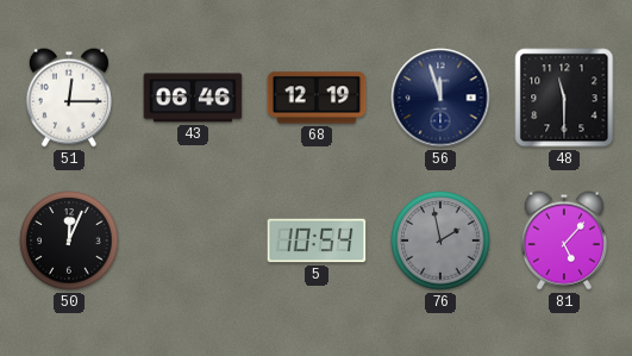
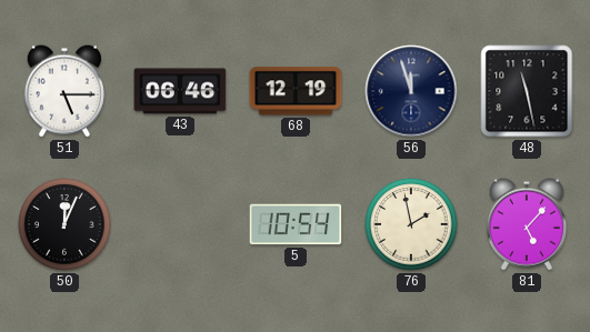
51: 12:15 -> 5:15 (64, 91)
48: 11:30 -> 11:28 (527, 91)
76 dial: grey -> cream (411, 224)
